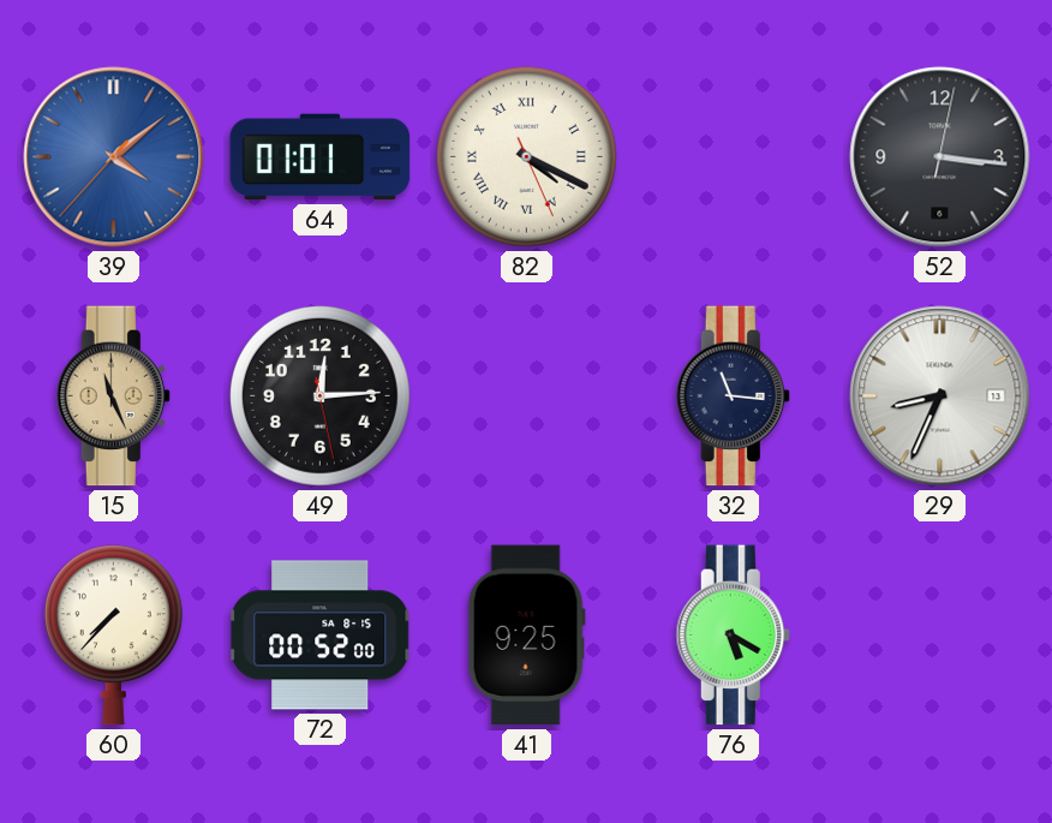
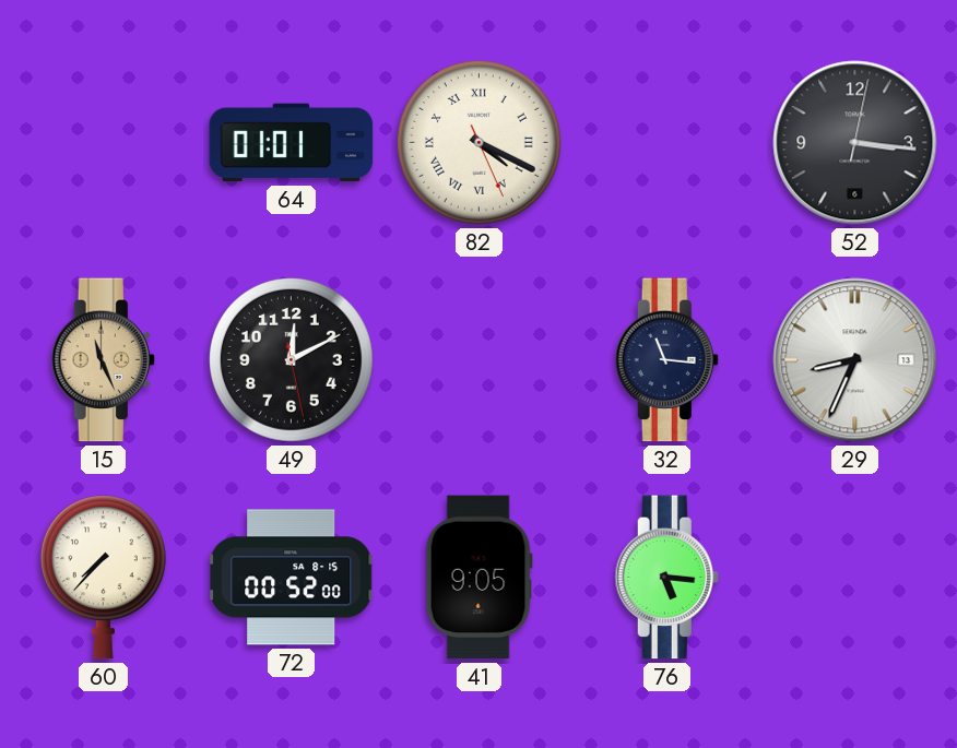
39: 4:08 -> none (114, 157)
49: 12:14 -> 12:10 (291, 359)
41: 9:25 -> 9:05 (478, 578)
76: 5:20 -> 5:16 (666, 578)
